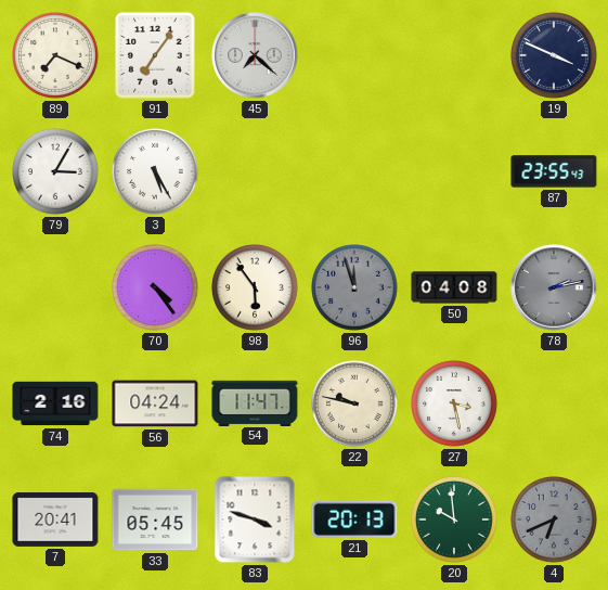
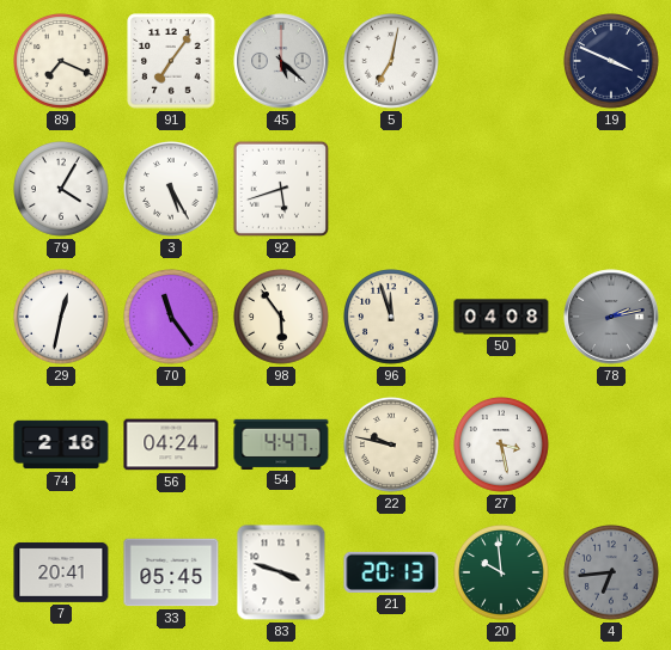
45: 7:22 -> 5:22 (281, 61)
5: none -> 7:02 (392, 62)
79: 3:05 -> 4:05 (62, 190)
92: none -> 5:42 (281, 189)
87: 23:55 -> none (554, 171)
29: none -> 12:32 (62, 318)
70: 4:24 -> 11:24 (172, 318)
96 dial: grey -> cream (392, 318)
54: 11:47 -> 4:47 (281, 443)
4: 6:41 -> 6:44 (612, 574)
